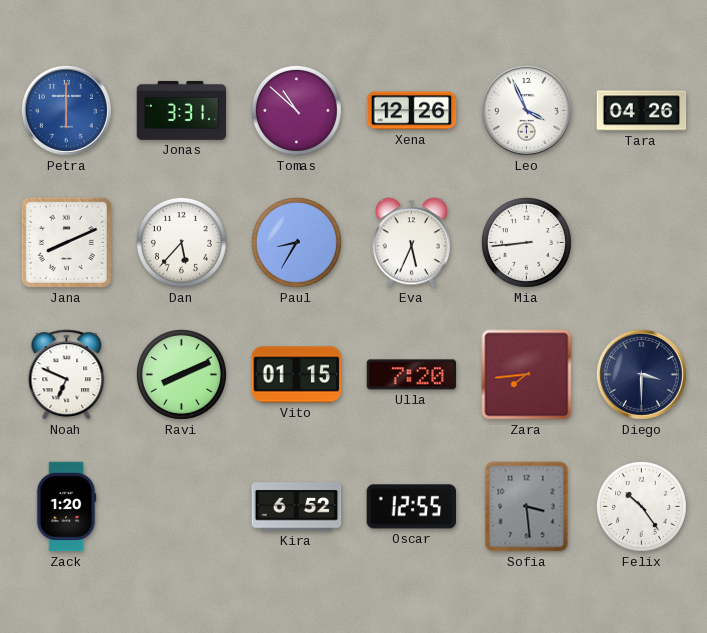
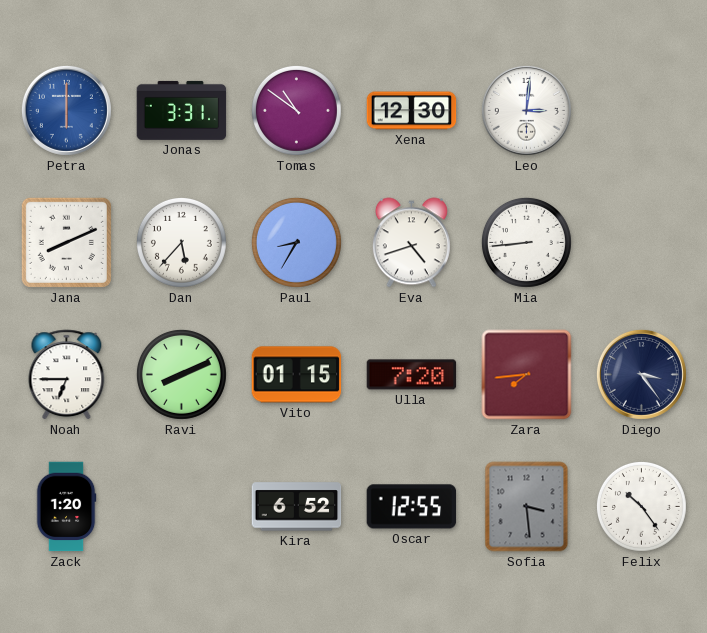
Tomas: 10:52 -> 10:51 (296, 110)
Xena: 12:26 -> 12:30 (412, 111)
Leo: 3:56 -> 3:01 (526, 110)
Tara: 04:26 -> none (642, 111)
Eva: 5:34 -> 4:42 (411, 243)
Noah: 6:49 -> 6:45 (67, 375)
Diego: 3:30 -> 3:24 (641, 374)
